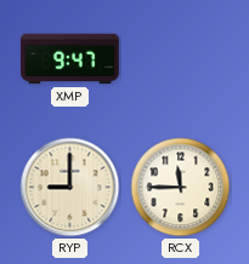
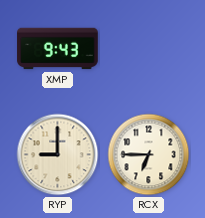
XMP: 9:47 -> 9:43 (58, 49)
RCX: 11:45 -> 6:45 (149, 155)
